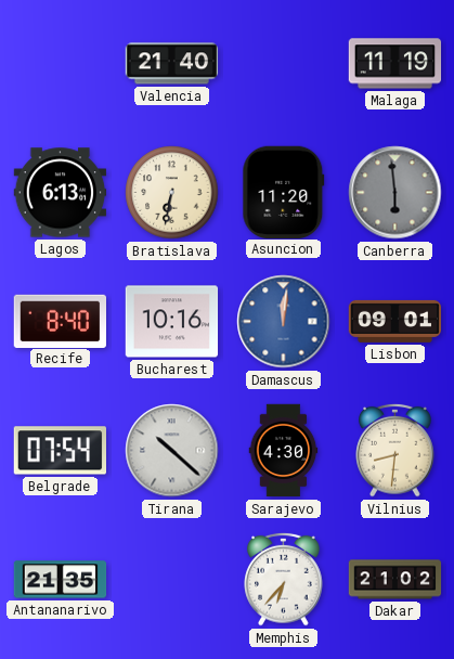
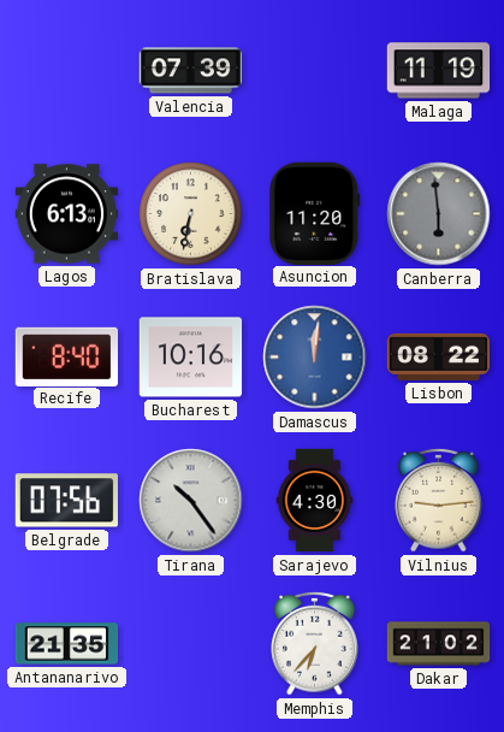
Valencia: 21:40 -> 07:39 (191, 71)
Lisbon: 09:01 -> 08:22 (439, 356)
Belgrade: 07:54 -> 07:56 (66, 501)
Tirana: 10:22 -> 10:24 (191, 501)
Vilnius: 8:31 -> 9:14 (439, 500)
